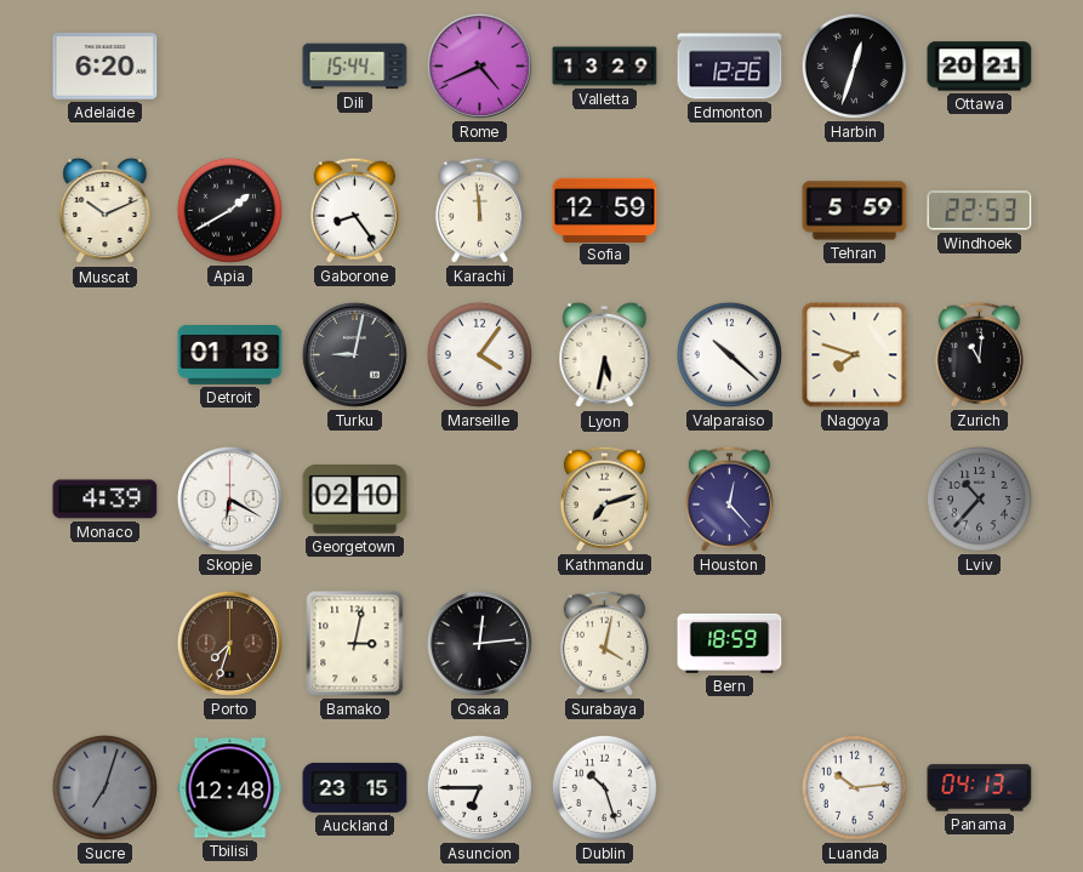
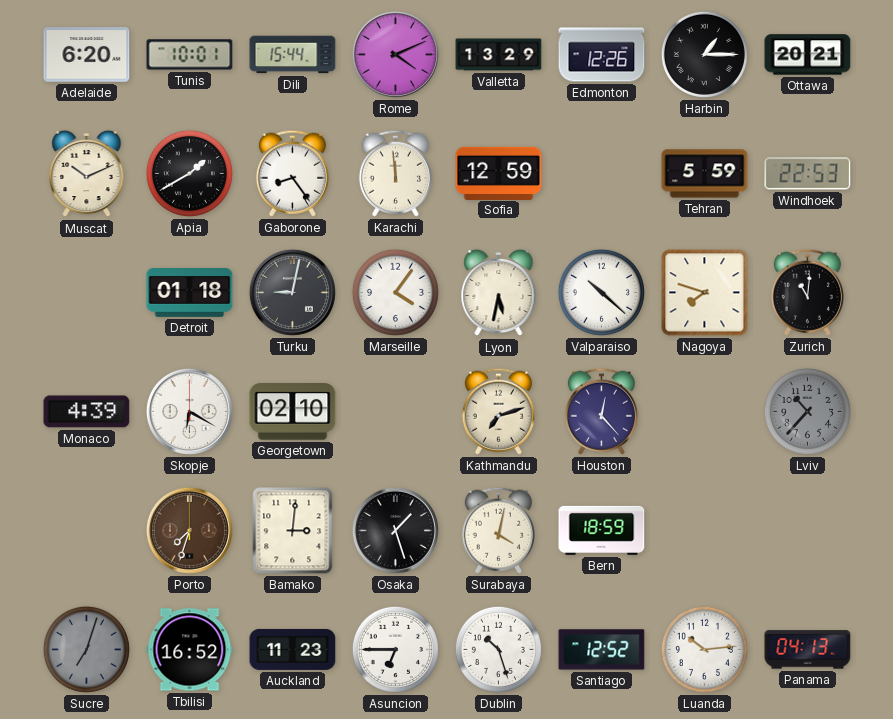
Tunis: none -> 10:01 (190, 55)
Rome: 4:41 -> 4:11 (395, 54)
Harbin: 12:33 -> 1:15 (704, 54)
Bamako: 3:02 -> 3:01 (293, 531)
Osaka: 12:14 -> 1:27 (395, 530)
Tbilisi: 12:48 -> 16:52 (190, 650)
Auckland: 23:15 -> 11:23 (293, 649)
Santiago: none -> 12:52 (602, 650)
